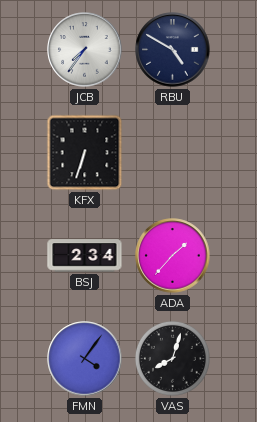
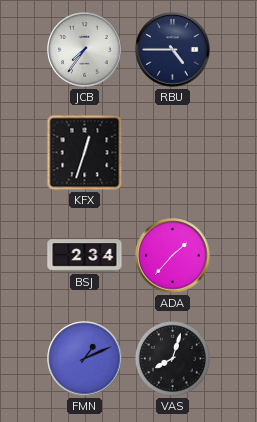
RBU: 4:50 -> 4:45 (173, 50)
KFX: 6:33 -> 12:33 (85, 153)
FMN: 4:06 -> 1:11 (85, 359)
